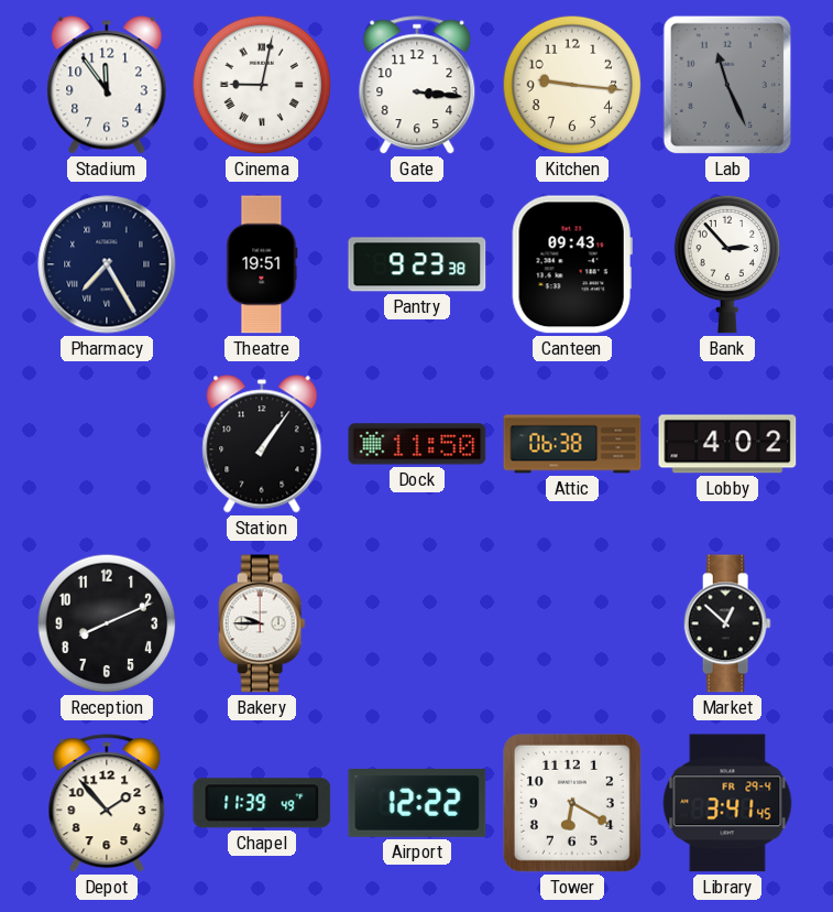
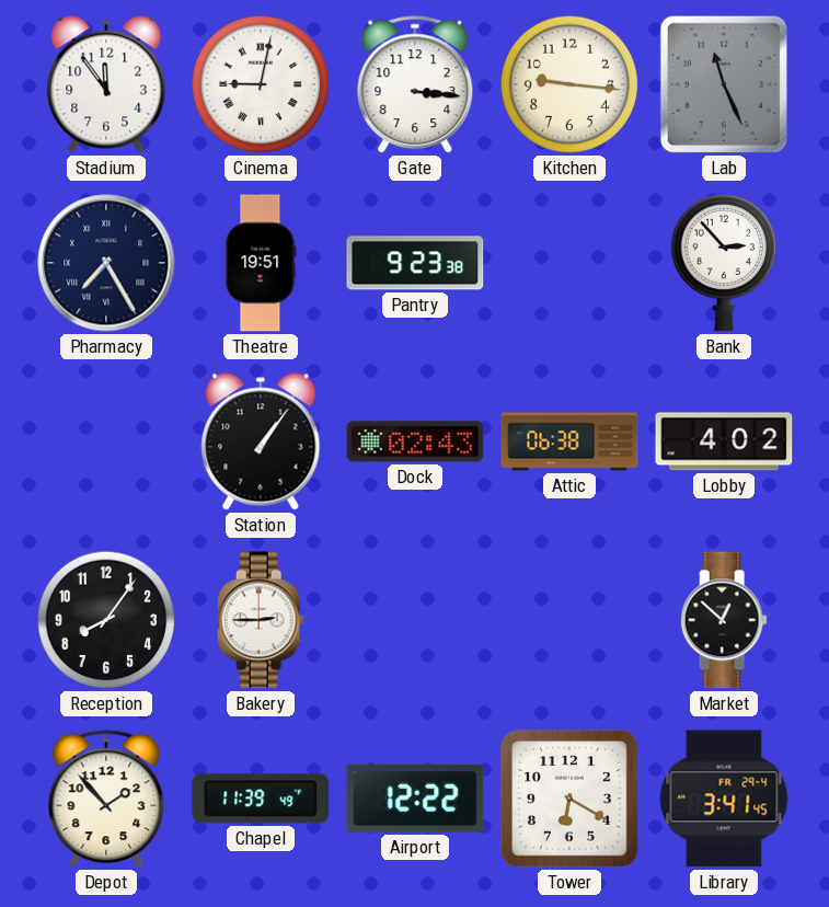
Canteen: 09:43 -> none (572, 264)
Dock: 11:50 -> 02:43 (415, 441)
Reception: 8:11 -> 8:06 (106, 620)
Bakery: 9:45 -> 2:45 (261, 620)
